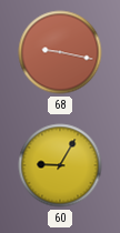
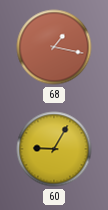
68: 9:17 -> 1:17 (54, 47)
